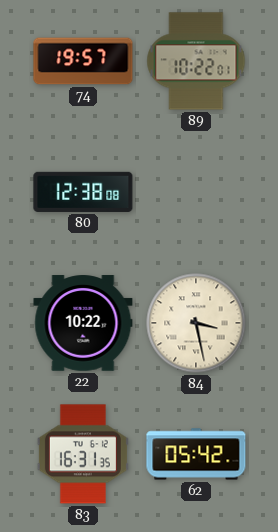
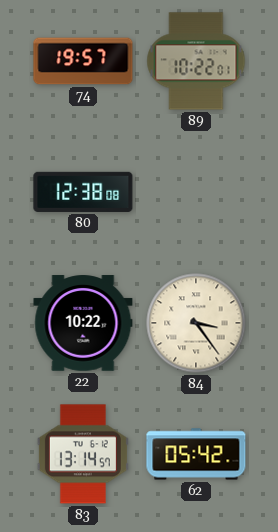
84: 3:28 -> 3:24 (196, 323)
83: 16:31 -> 13:14 (83, 454)
